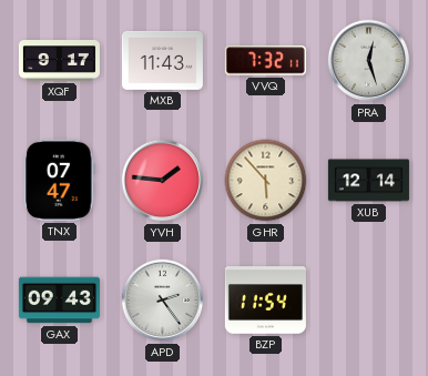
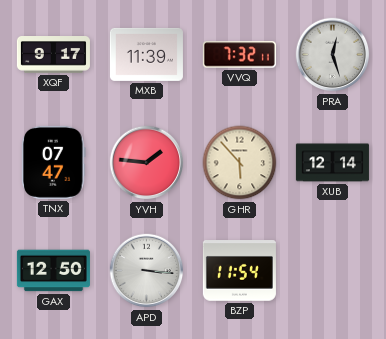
MXB: 11:43 -> 11:39 (146, 54)
GAX: 09:43 -> 12:50 (53, 271)
APD: 2:24 -> 3:16 (147, 271)
